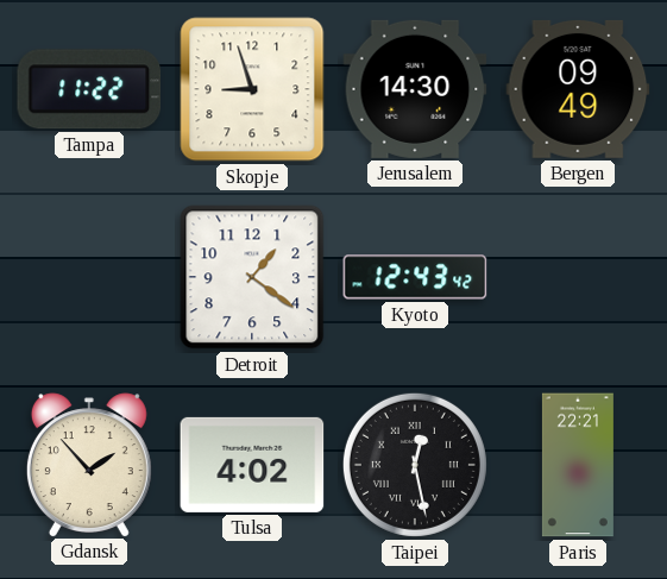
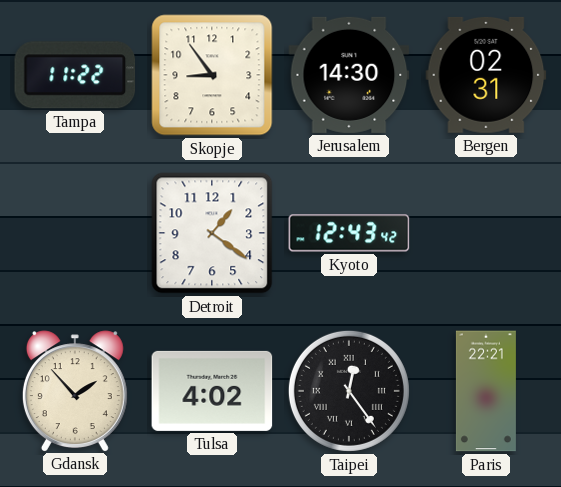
Skopje: 8:57 -> 8:54 (212, 75)
Bergen: 09:49 -> 02:31 (486, 75)
Taipei: 12:28 -> 12:24 (349, 391)
